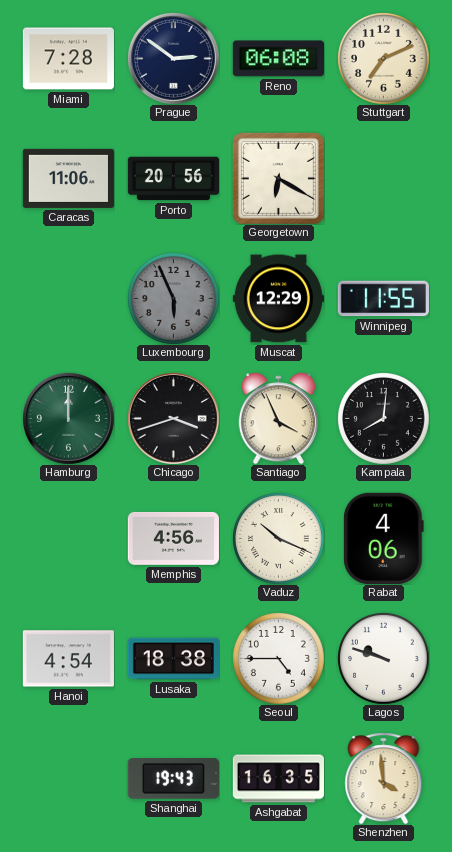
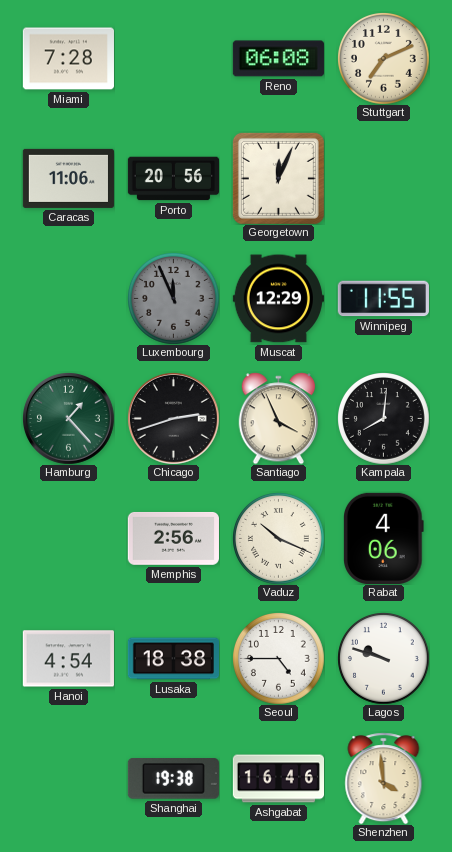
Prague: 2:51 -> none (173, 58)
Georgetown: 6:20 -> 12:04 (278, 178)
Luxembourg: 5:56 -> 11:56 (174, 299)
Hamburg: 12:00 -> 1:23 (68, 418)
Chicago: 3:42 -> 2:42 (173, 418)
Memphis: 4:56 -> 2:56 (173, 538)
Shanghai: 19:43 -> 19:38 (173, 779)
Ashgabat: 16:35 -> 16:46 (278, 779)
